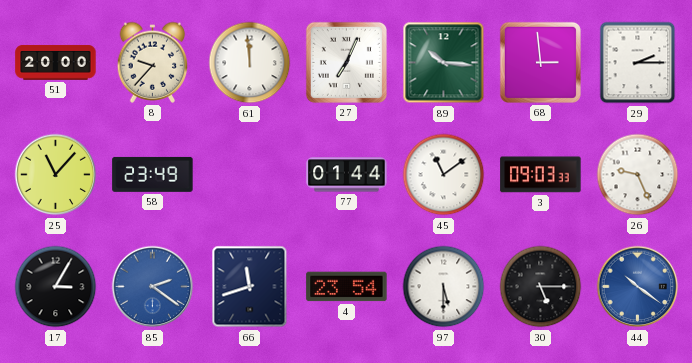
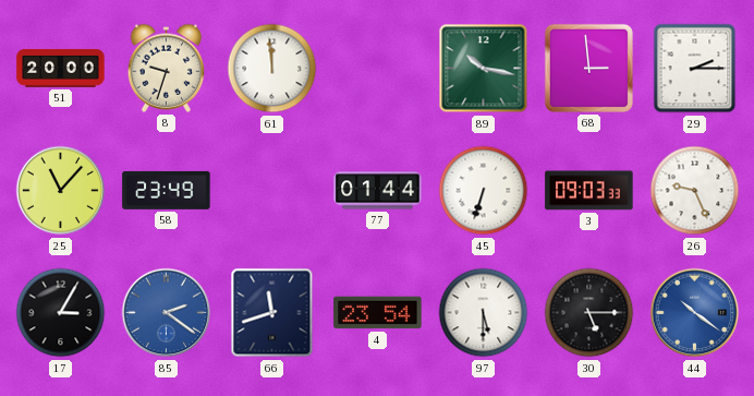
8: 9:37 -> 9:33 (167, 68)
27: 7:04 -> none (346, 62)
89: 10:16 -> 10:17 (484, 69)
45: 11:09 -> 6:33 (484, 191)
